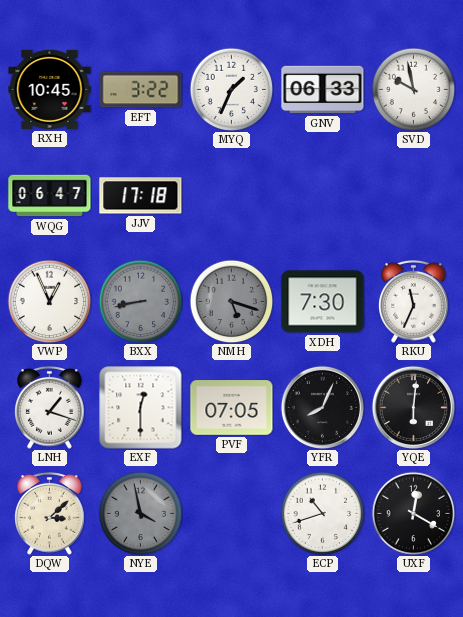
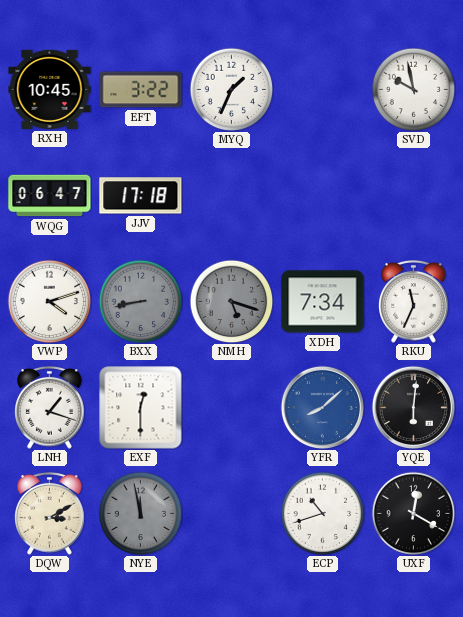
GNV: 06:33 -> none (323, 90)
VWP: 12:56 -> 4:12 (49, 301)
XDH: 7:30 -> 7:34 (323, 302)
PVF: 07:05 -> none (232, 408)
YFR: 8:04 -> 8:08 (322, 407)
YFR dial: black -> blue (322, 407)
DQW: 3:08 -> 3:10 (50, 513)
NYE: 3:58 -> 11:58 (140, 513)
